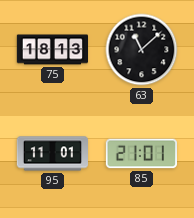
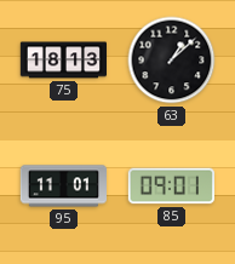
63: 11:08 -> 1:08 (172, 61)
85: 21:01 -> 09:01 (171, 186)
